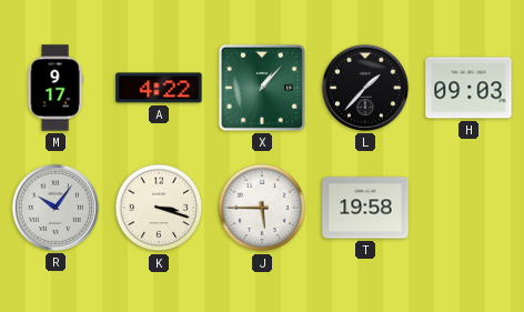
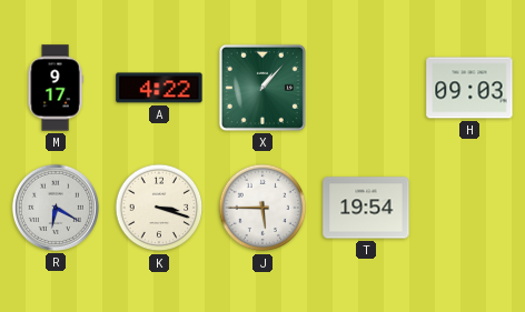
L: 1:37 -> none (365, 88)
R: 10:06 -> 6:20 (56, 208)
T: 19:58 -> 19:54 (366, 208)
